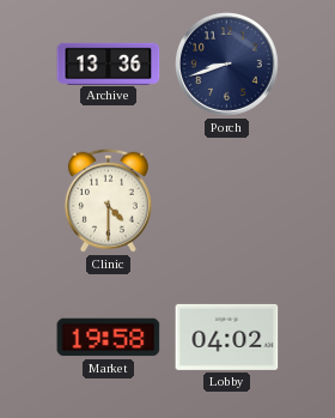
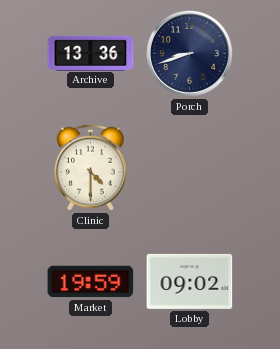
Market: 19:58 -> 19:59 (91, 282)
Lobby: 04:02 -> 09:02 (190, 281)
